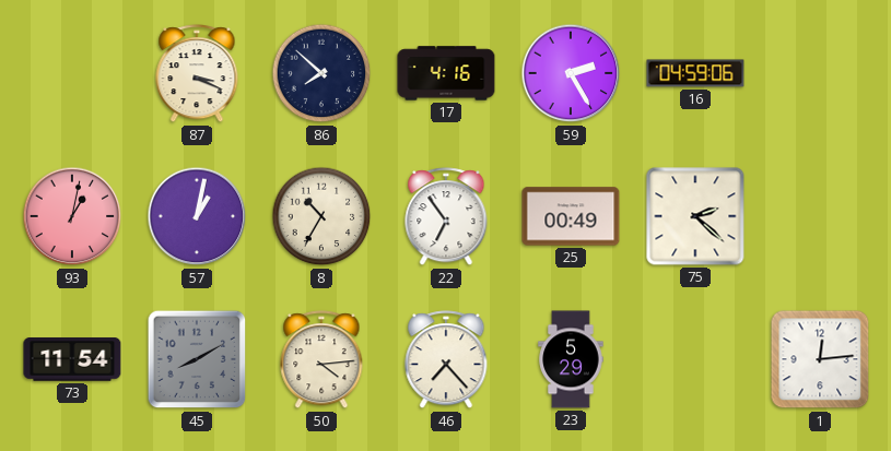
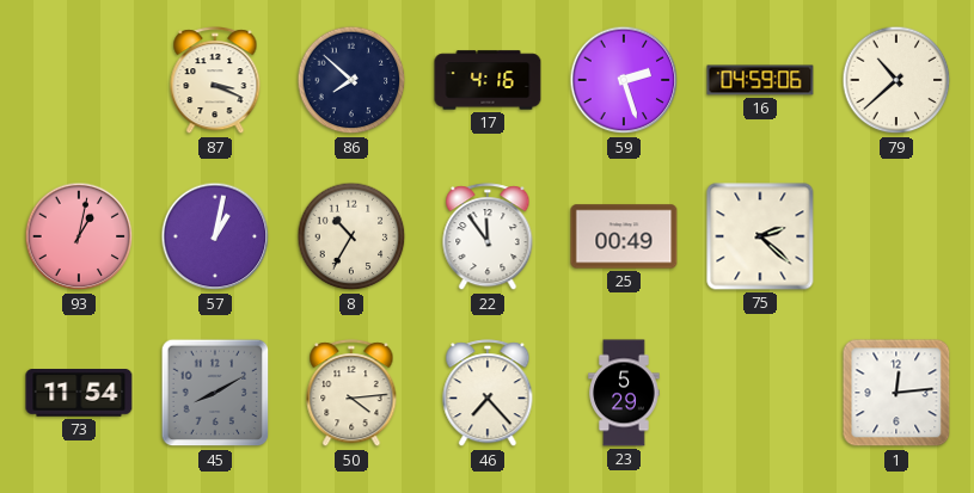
59: 2:25 -> 2:27 (624, 80)
79: none -> 10:38 (896, 80)
22: 6:54 -> 11:54 (488, 238)
